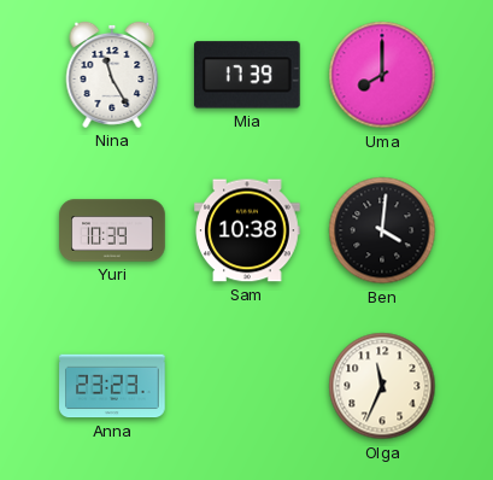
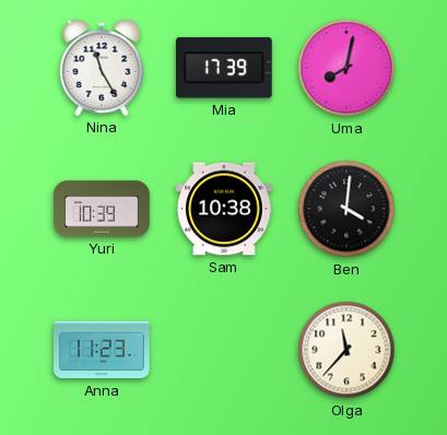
Uma: 8:00 -> 8:02 (346, 68)
Anna: 23:23 -> 11:23 (102, 350)
Olga: 11:34 -> 11:37 (346, 350)
